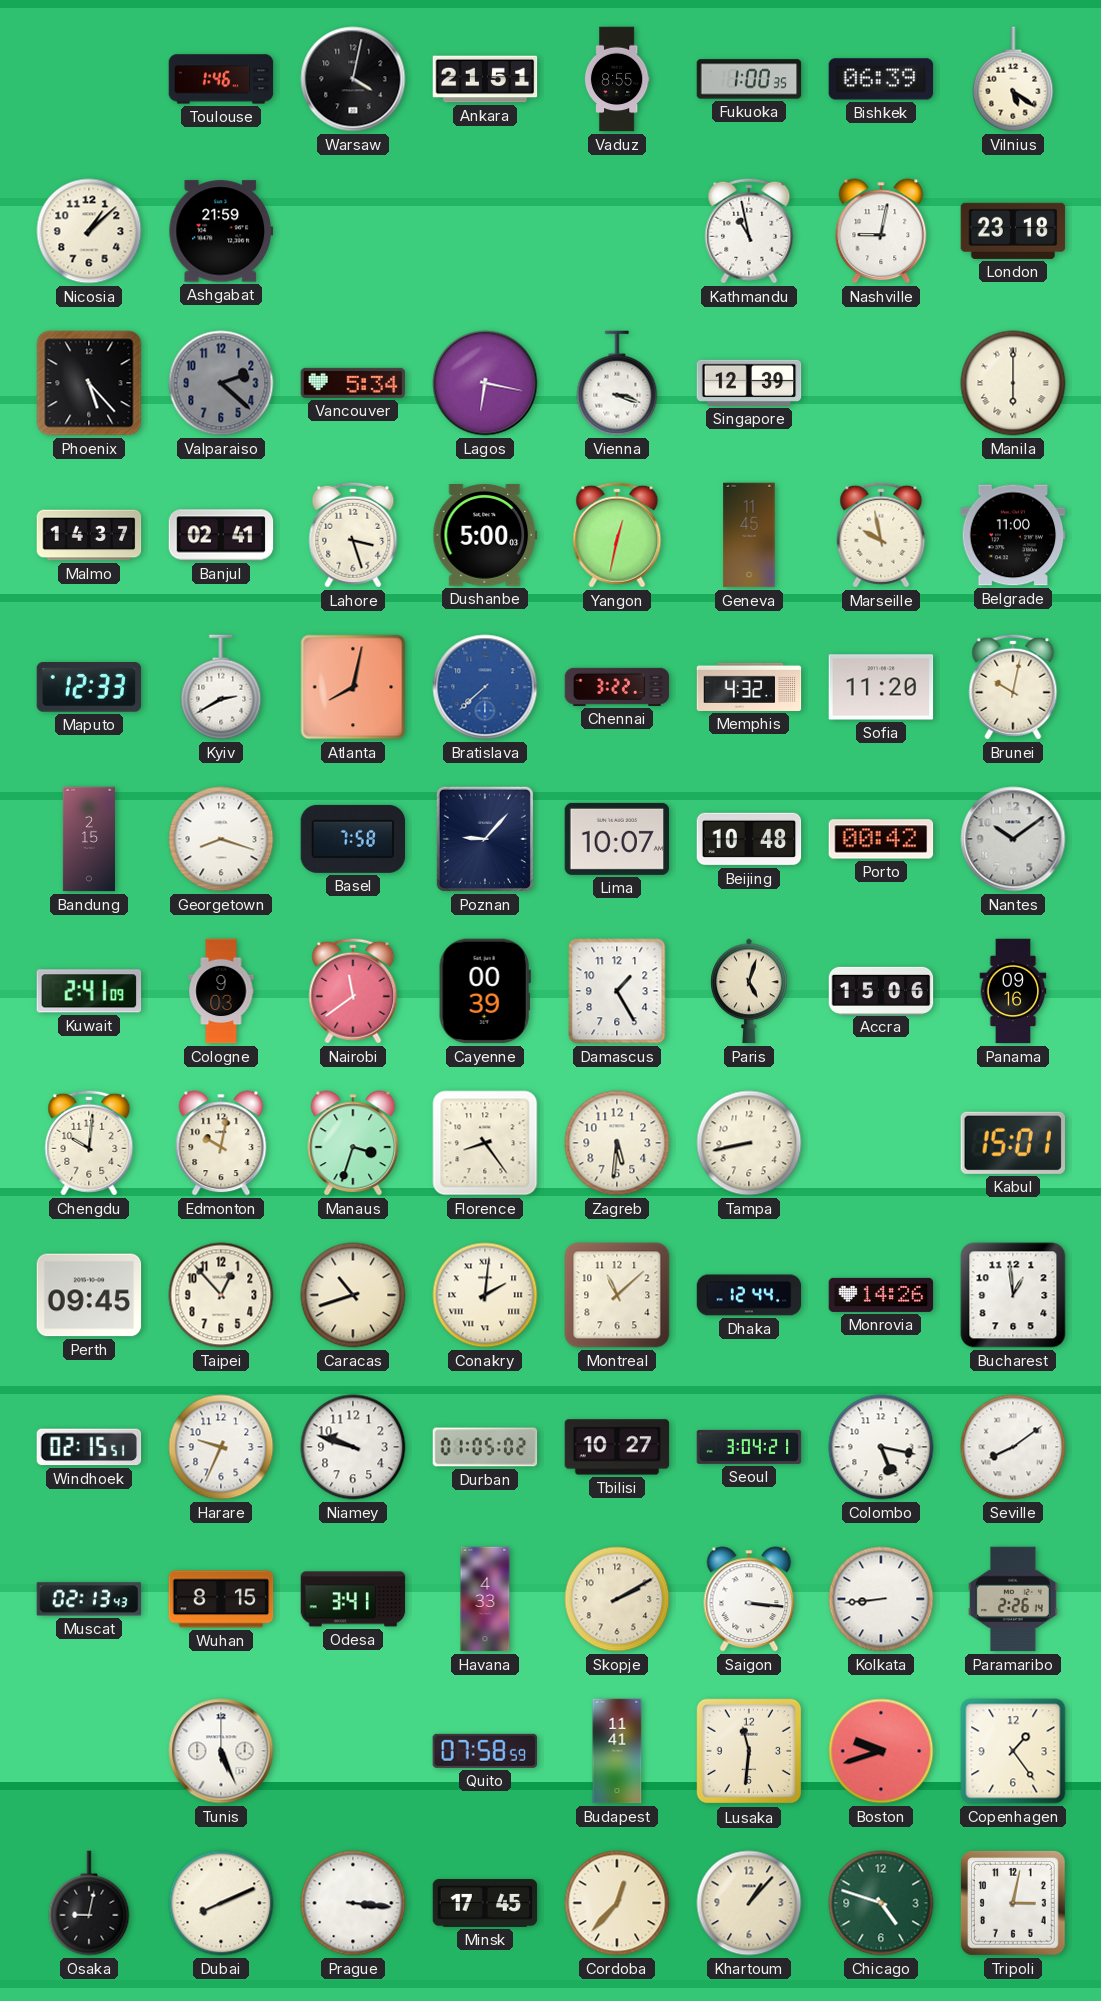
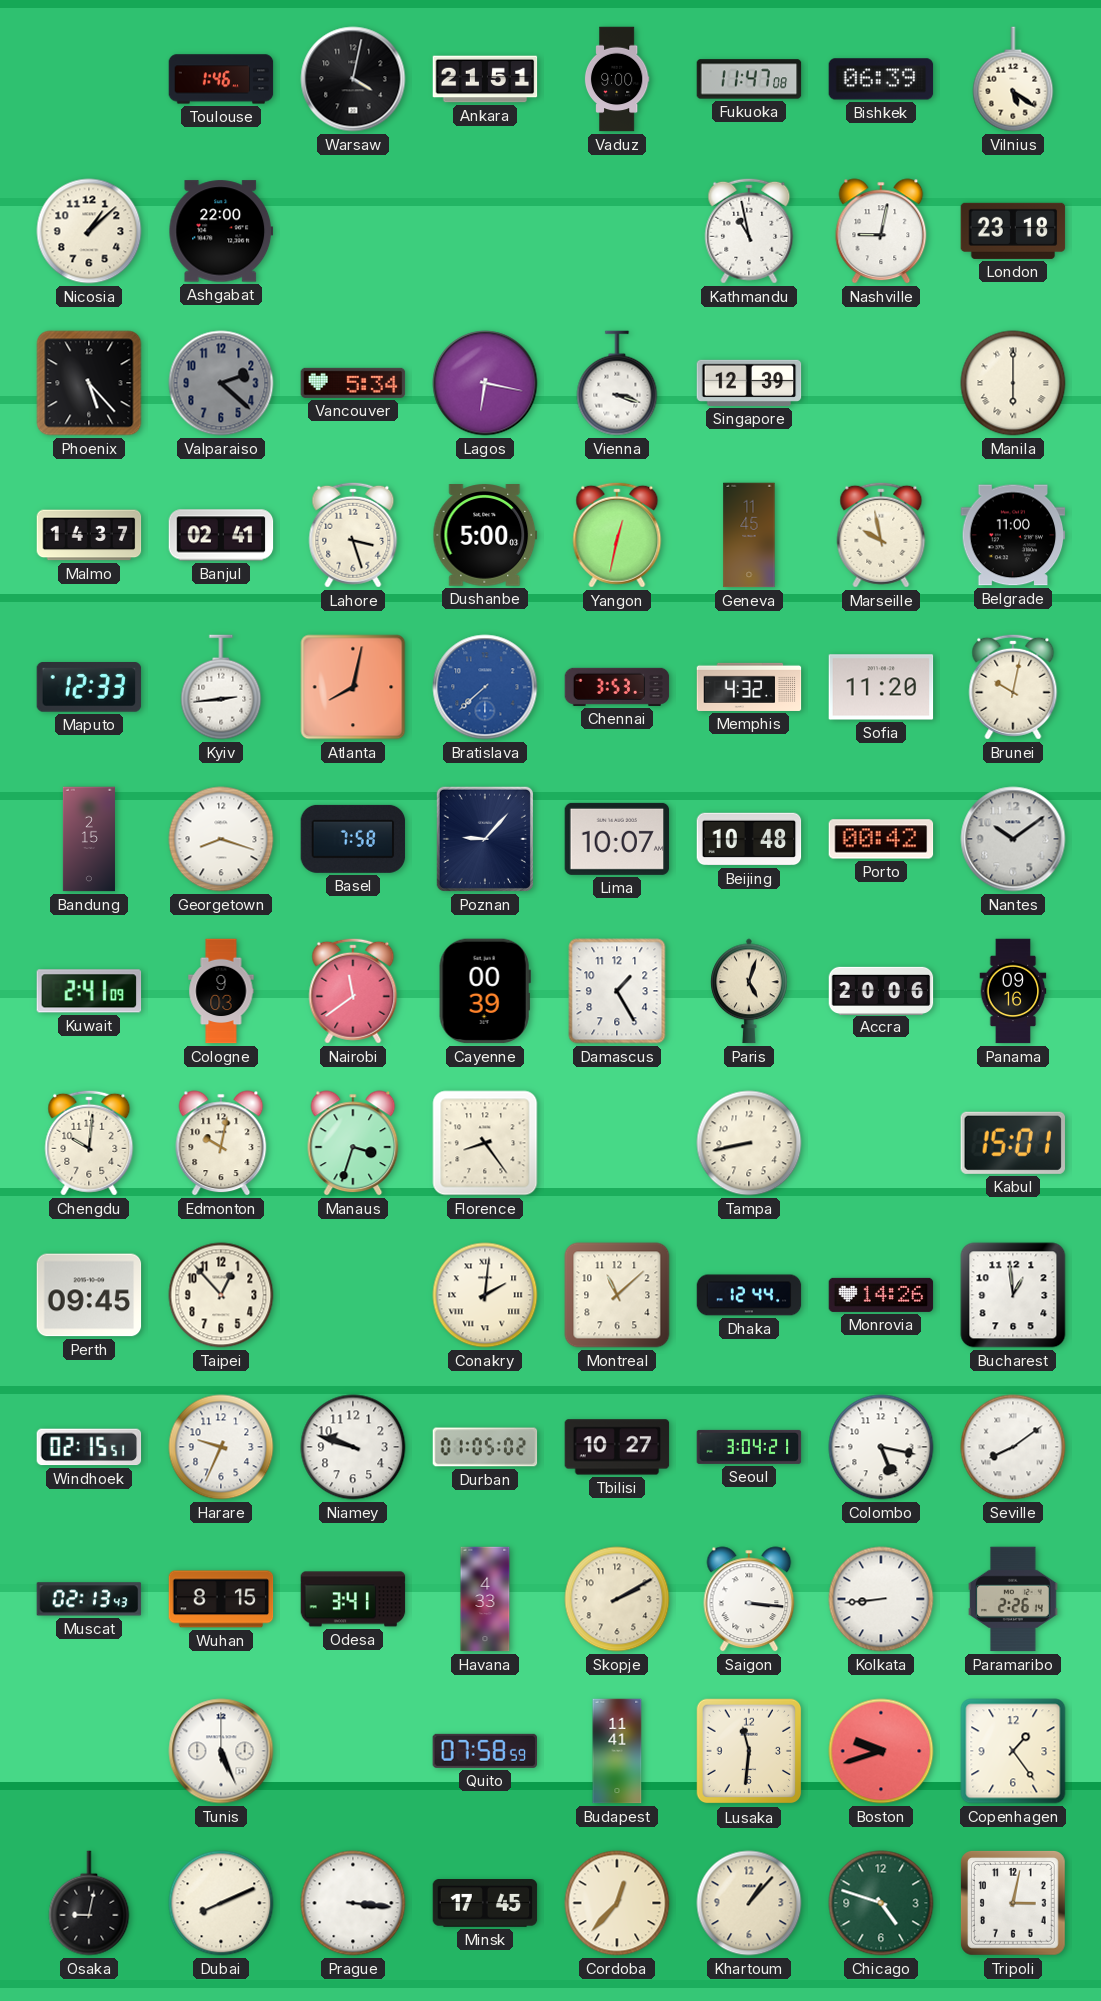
Vaduz: 8:55 -> 9:00 (617, 79)
Fukuoka: 1:00 -> 11:47 (749, 79)
Ashgabat: 21:59 -> 22:00 (221, 231)
Kyiv: 2:40 -> 2:44 (221, 687)
Chennai: 3:22 -> 3:53 (617, 687)
Accra: 15:06 -> 20:06 (881, 990)
Zagreb: 5:31 -> none (617, 1143)
Caracas: 10:42 -> none (353, 1295)
